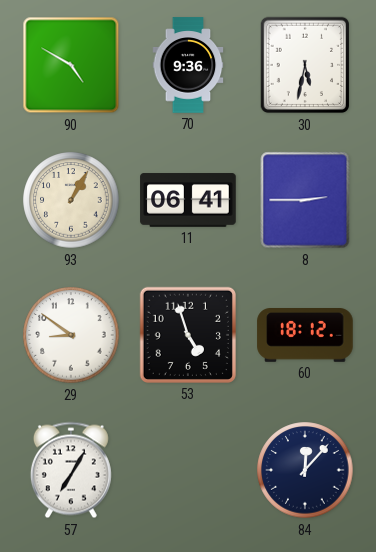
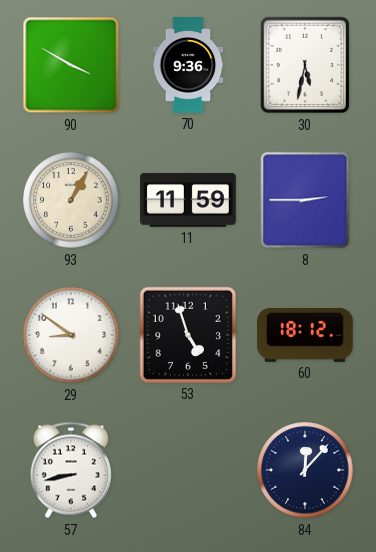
90: 4:50 -> 3:50 (71, 65)
11: 06:41 -> 11:59 (188, 200)
57: 7:05 -> 8:43 (71, 470)
